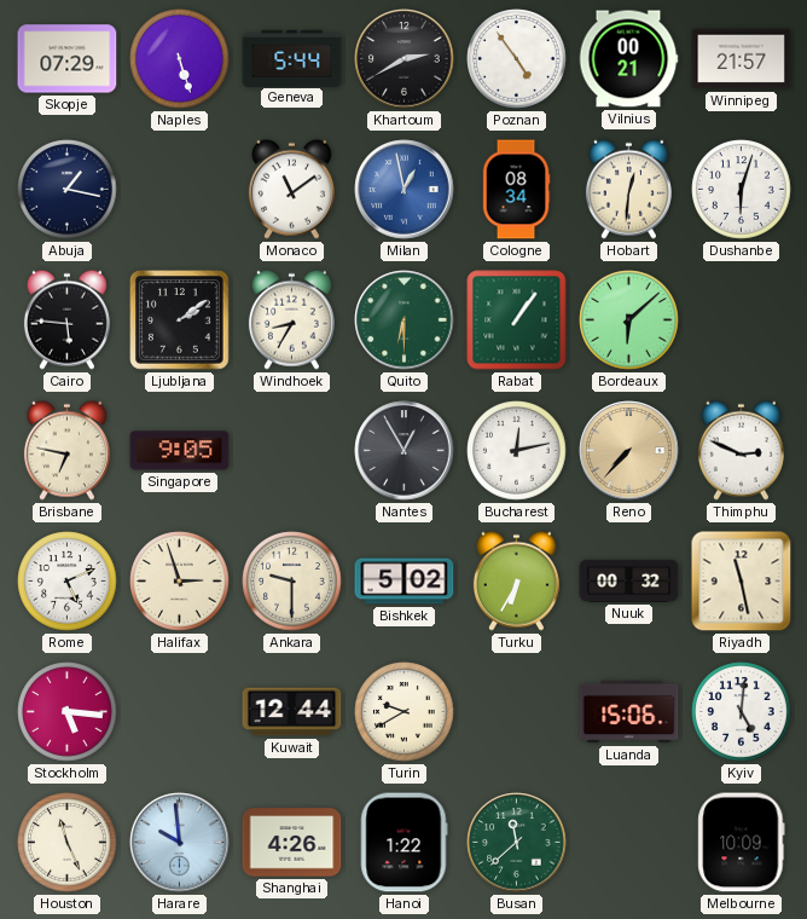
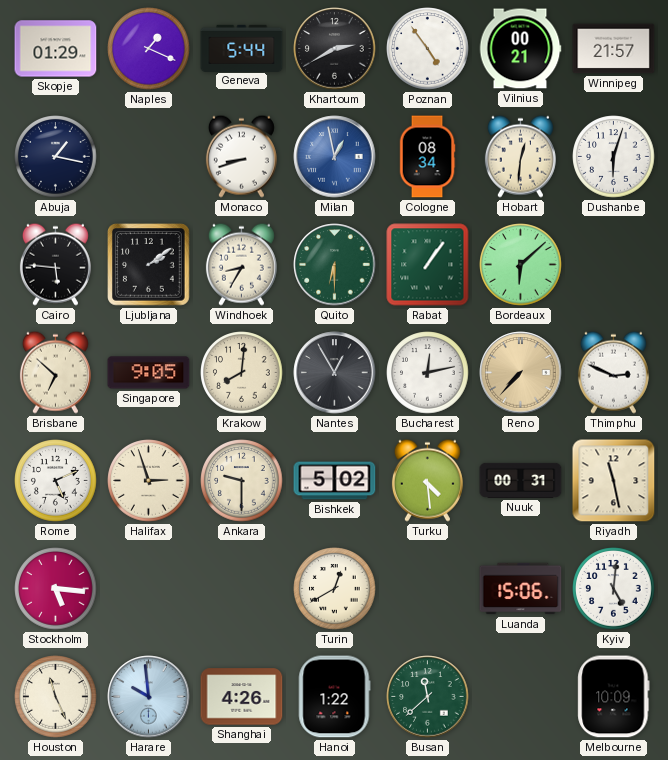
Skopje: 07:29 -> 01:29 (56, 49)
Naples: 5:27 -> 1:19 (149, 49)
Monaco: 11:09 -> 8:42 (241, 156)
Brisbane: 6:47 -> 6:52 (55, 372)
Krakow: none -> 8:01 (242, 373)
Turku: 6:35 -> 4:29 (427, 480)
Nuuk: 00:32 -> 00:31 (521, 480)
Kuwait: 12:44 -> none (292, 712)
Turin: 9:40 -> 12:40 (335, 589)
